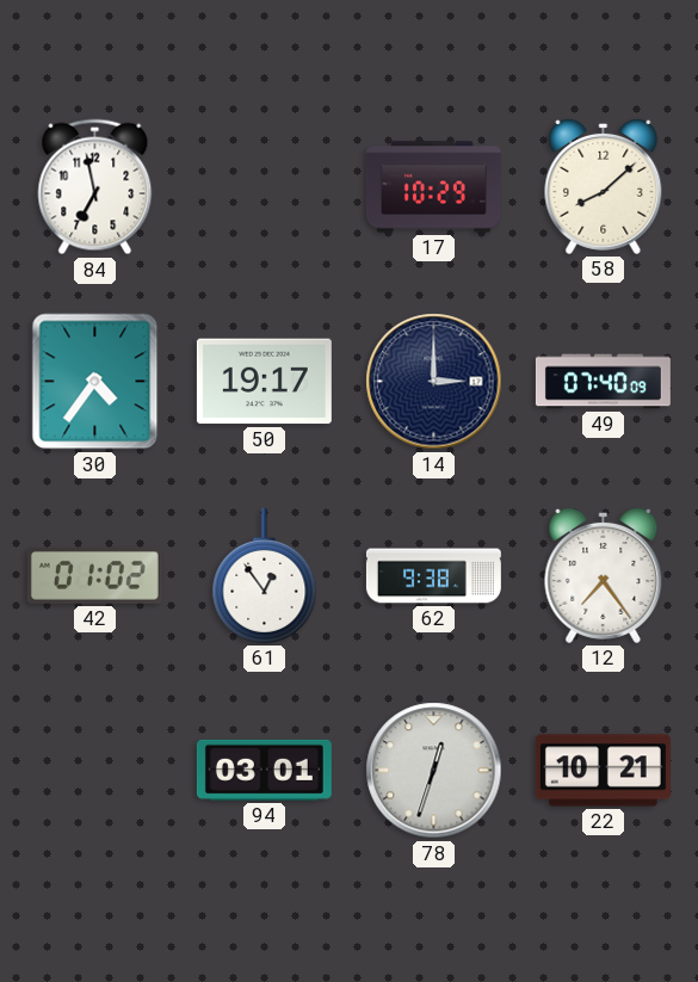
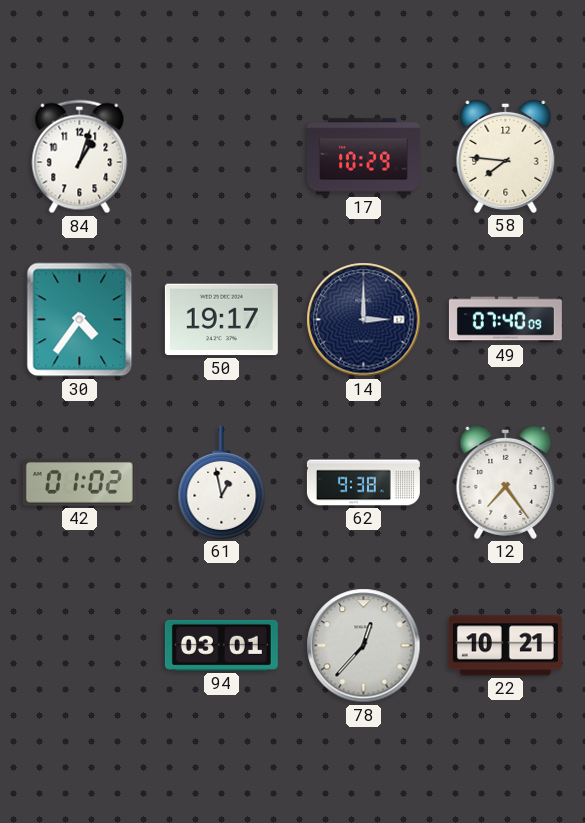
84: 6:58 -> 1:03 (80, 157)
58: 8:08 -> 7:46 (506, 156)
61: 12:54 -> 12:58 (222, 482)
78: 12:33 -> 12:37 (364, 646)
